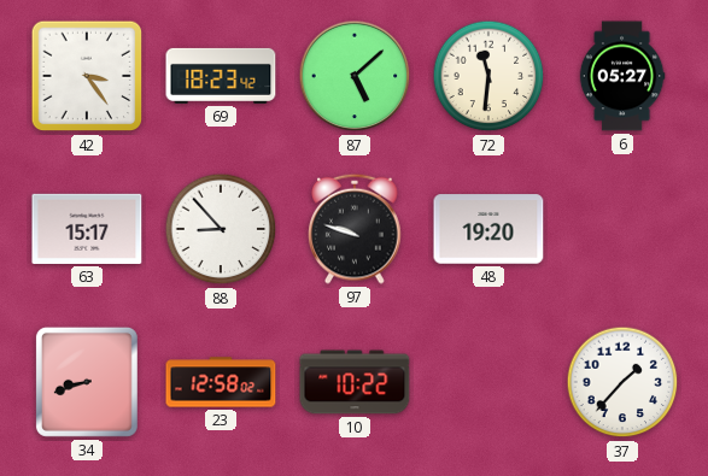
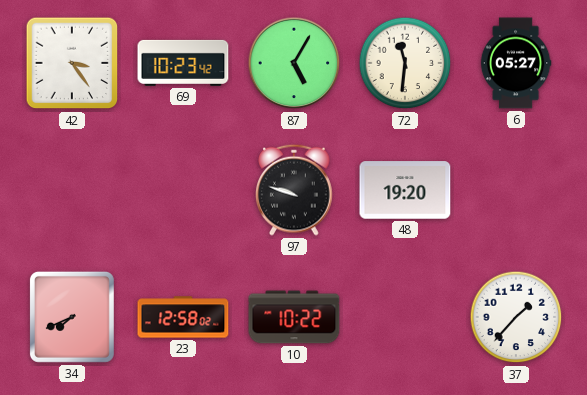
69: 18:23 -> 10:23 (183, 63)
87: 5:08 -> 5:05 (294, 63)
63: 15:17 -> none (87, 229)
88: 8:53 -> none (221, 229)
34: 8:42 -> 7:41 (72, 317)
